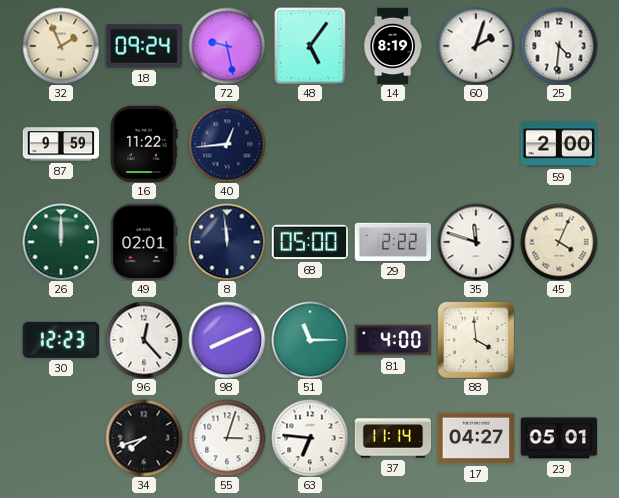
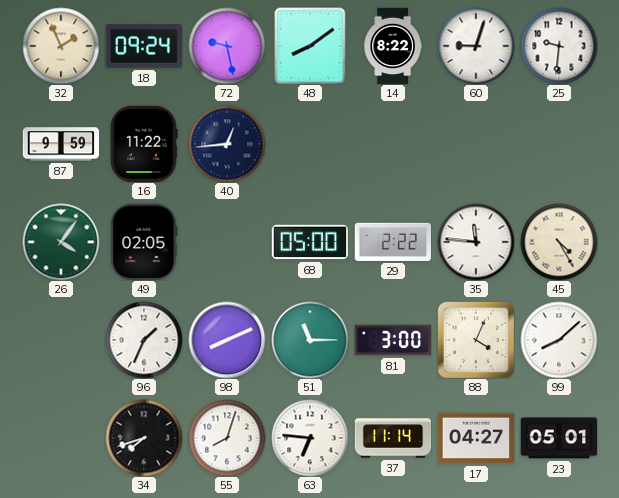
48: 5:06 -> 8:09 (310, 46)
14: 8:19 -> 8:22 (393, 46)
60: 2:03 -> 9:03 (476, 46)
25: 4:31 -> 9:31 (559, 46)
59: 2:00 -> none (559, 144)
26: 12:00 -> 4:06 (61, 242)
49: 02:01 -> 02:05 (144, 242)
8: 11:59 -> none (227, 242)
35: 11:48 -> 11:46 (476, 242)
45: 4:04 -> 4:25 (559, 242)
30: 12:23 -> none (60, 340)
96: 12:23 -> 1:34 (144, 340)
81: 4:00 -> 3:00 (393, 340)
88: 3:59 -> 4:04 (476, 340)
99: none -> 8:08 (559, 340)
55: 3:03 -> 8:03 (227, 438)
